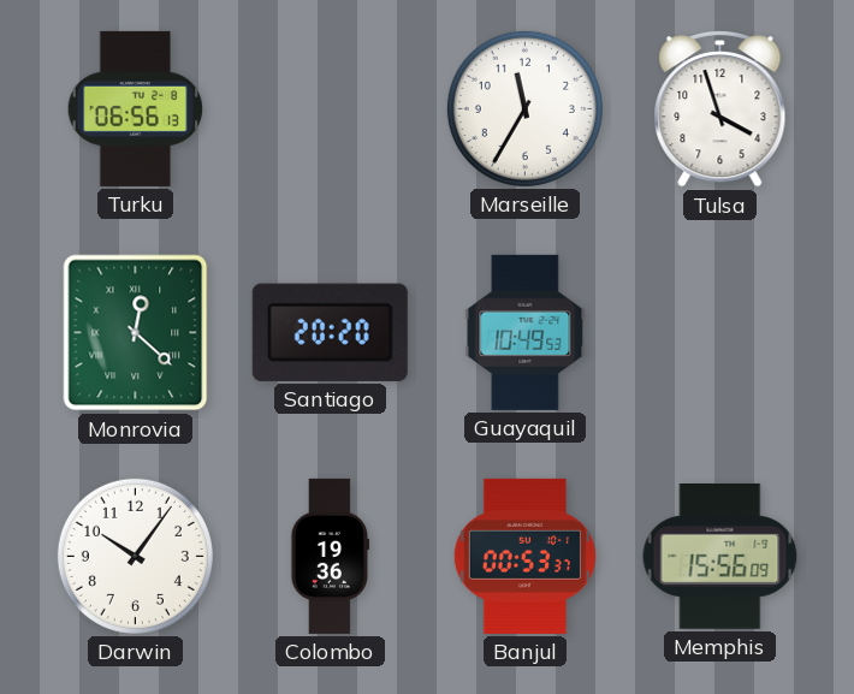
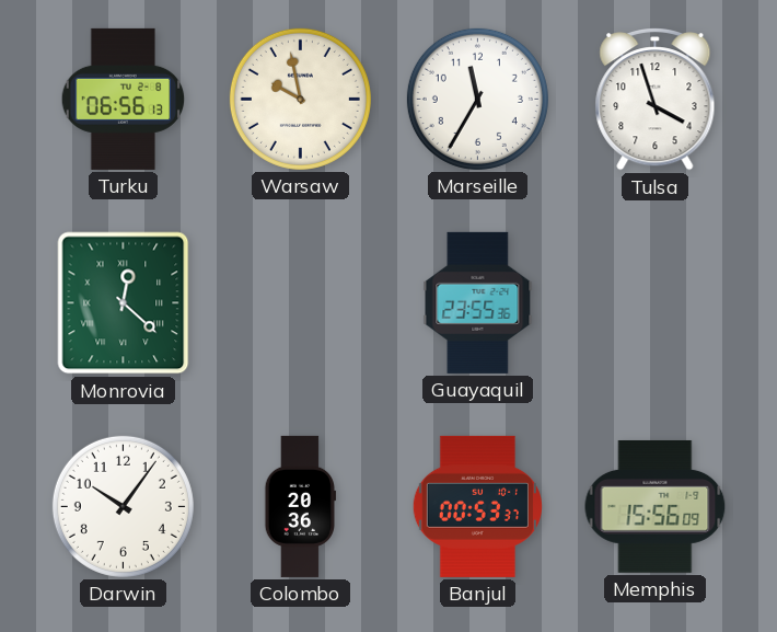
Warsaw: none -> 9:58 (300, 99)
Santiago: 20:20 -> none (330, 332)
Guayaquil: 10:49 -> 23:55 (478, 302)
Colombo: 19:36 -> 20:36 (301, 506)
